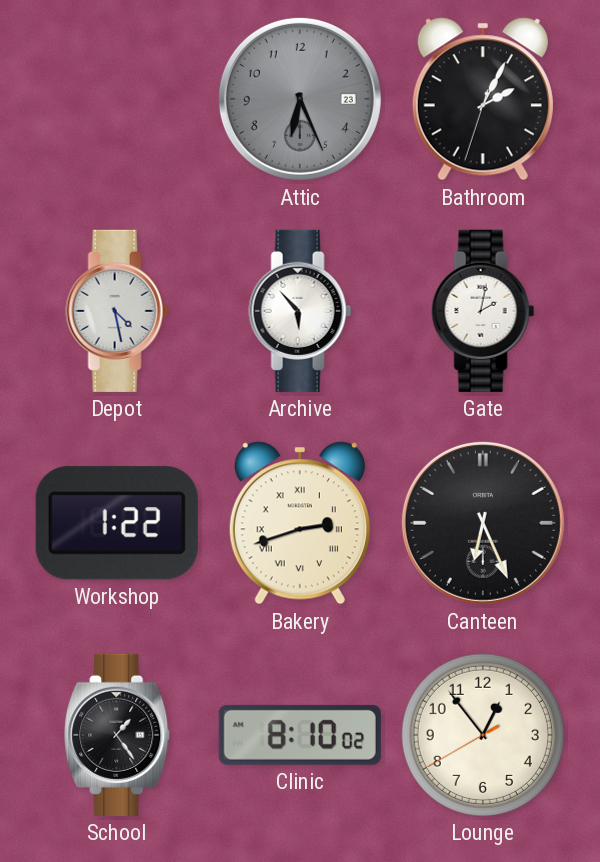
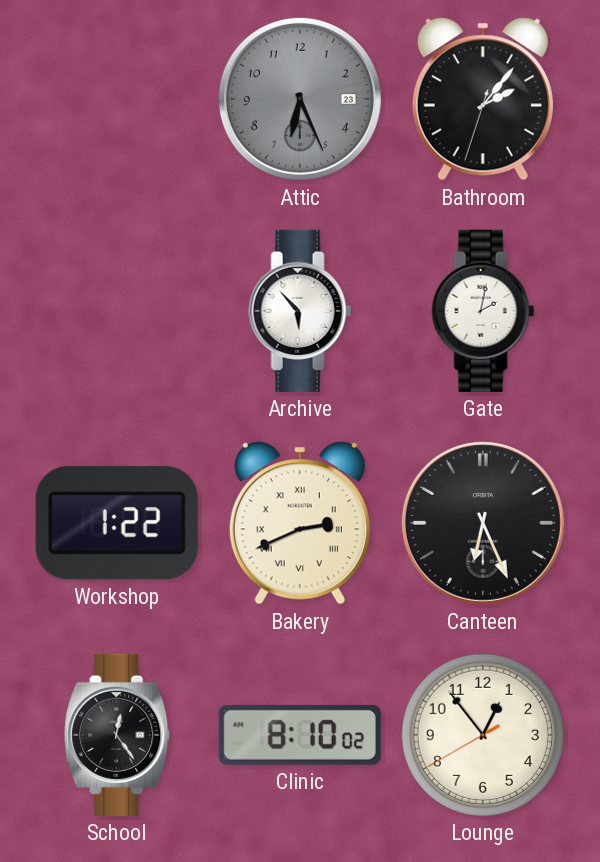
Bathroom: 2:04 -> 2:06 (483, 99)
Depot: 4:28 -> none (117, 311)
Bakery: 2:42 -> 2:41 (300, 523)
School: 1:24 -> 12:24 (118, 735)
